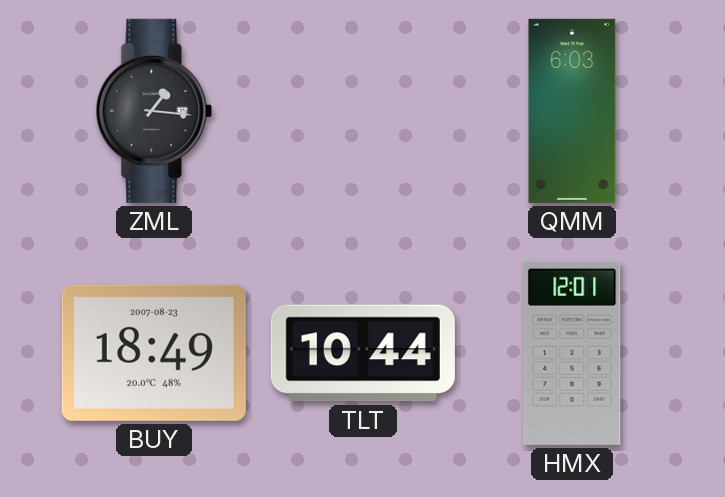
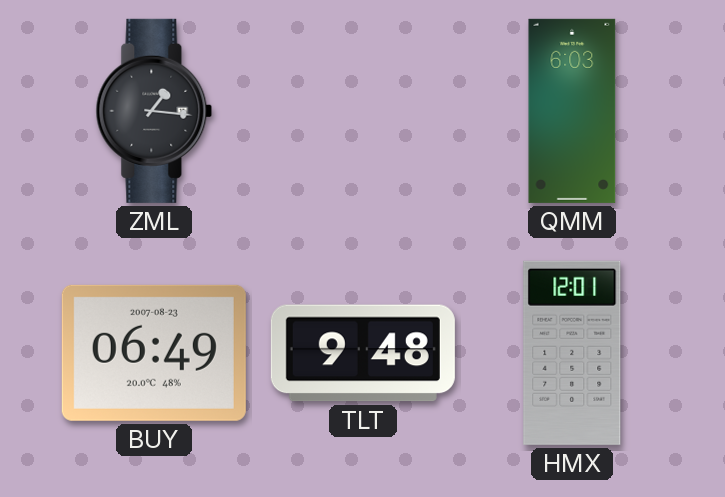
BUY: 18:49 -> 06:49 (154, 353)
TLT: 10:44 -> 9:48 (363, 353)
